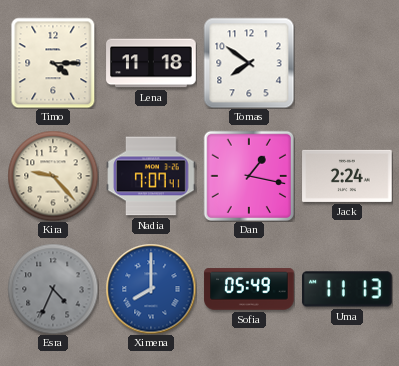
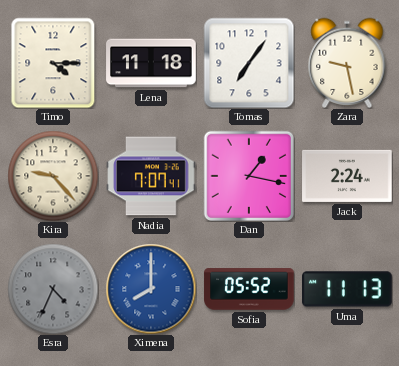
Tomas: 7:51 -> 7:06 (249, 63)
Zara: none -> 9:28 (347, 63)
Sofia: 05:49 -> 05:52 (249, 289)
